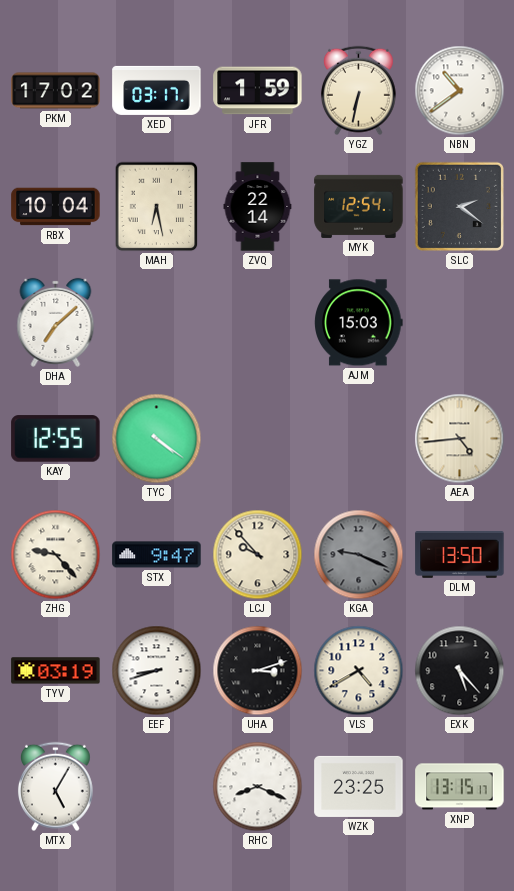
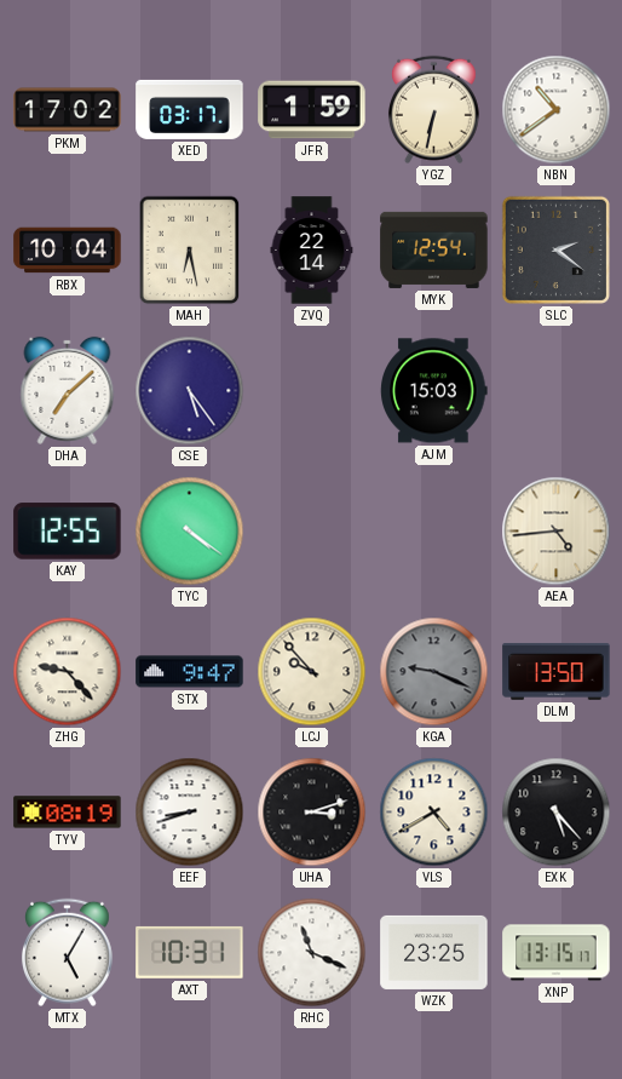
CSE: none -> 5:24 (190, 391)
TYV: 03:19 -> 08:19 (68, 813)
AXT: none -> 10:31 (190, 952)
RHC: 8:19 -> 11:19 (312, 953)
